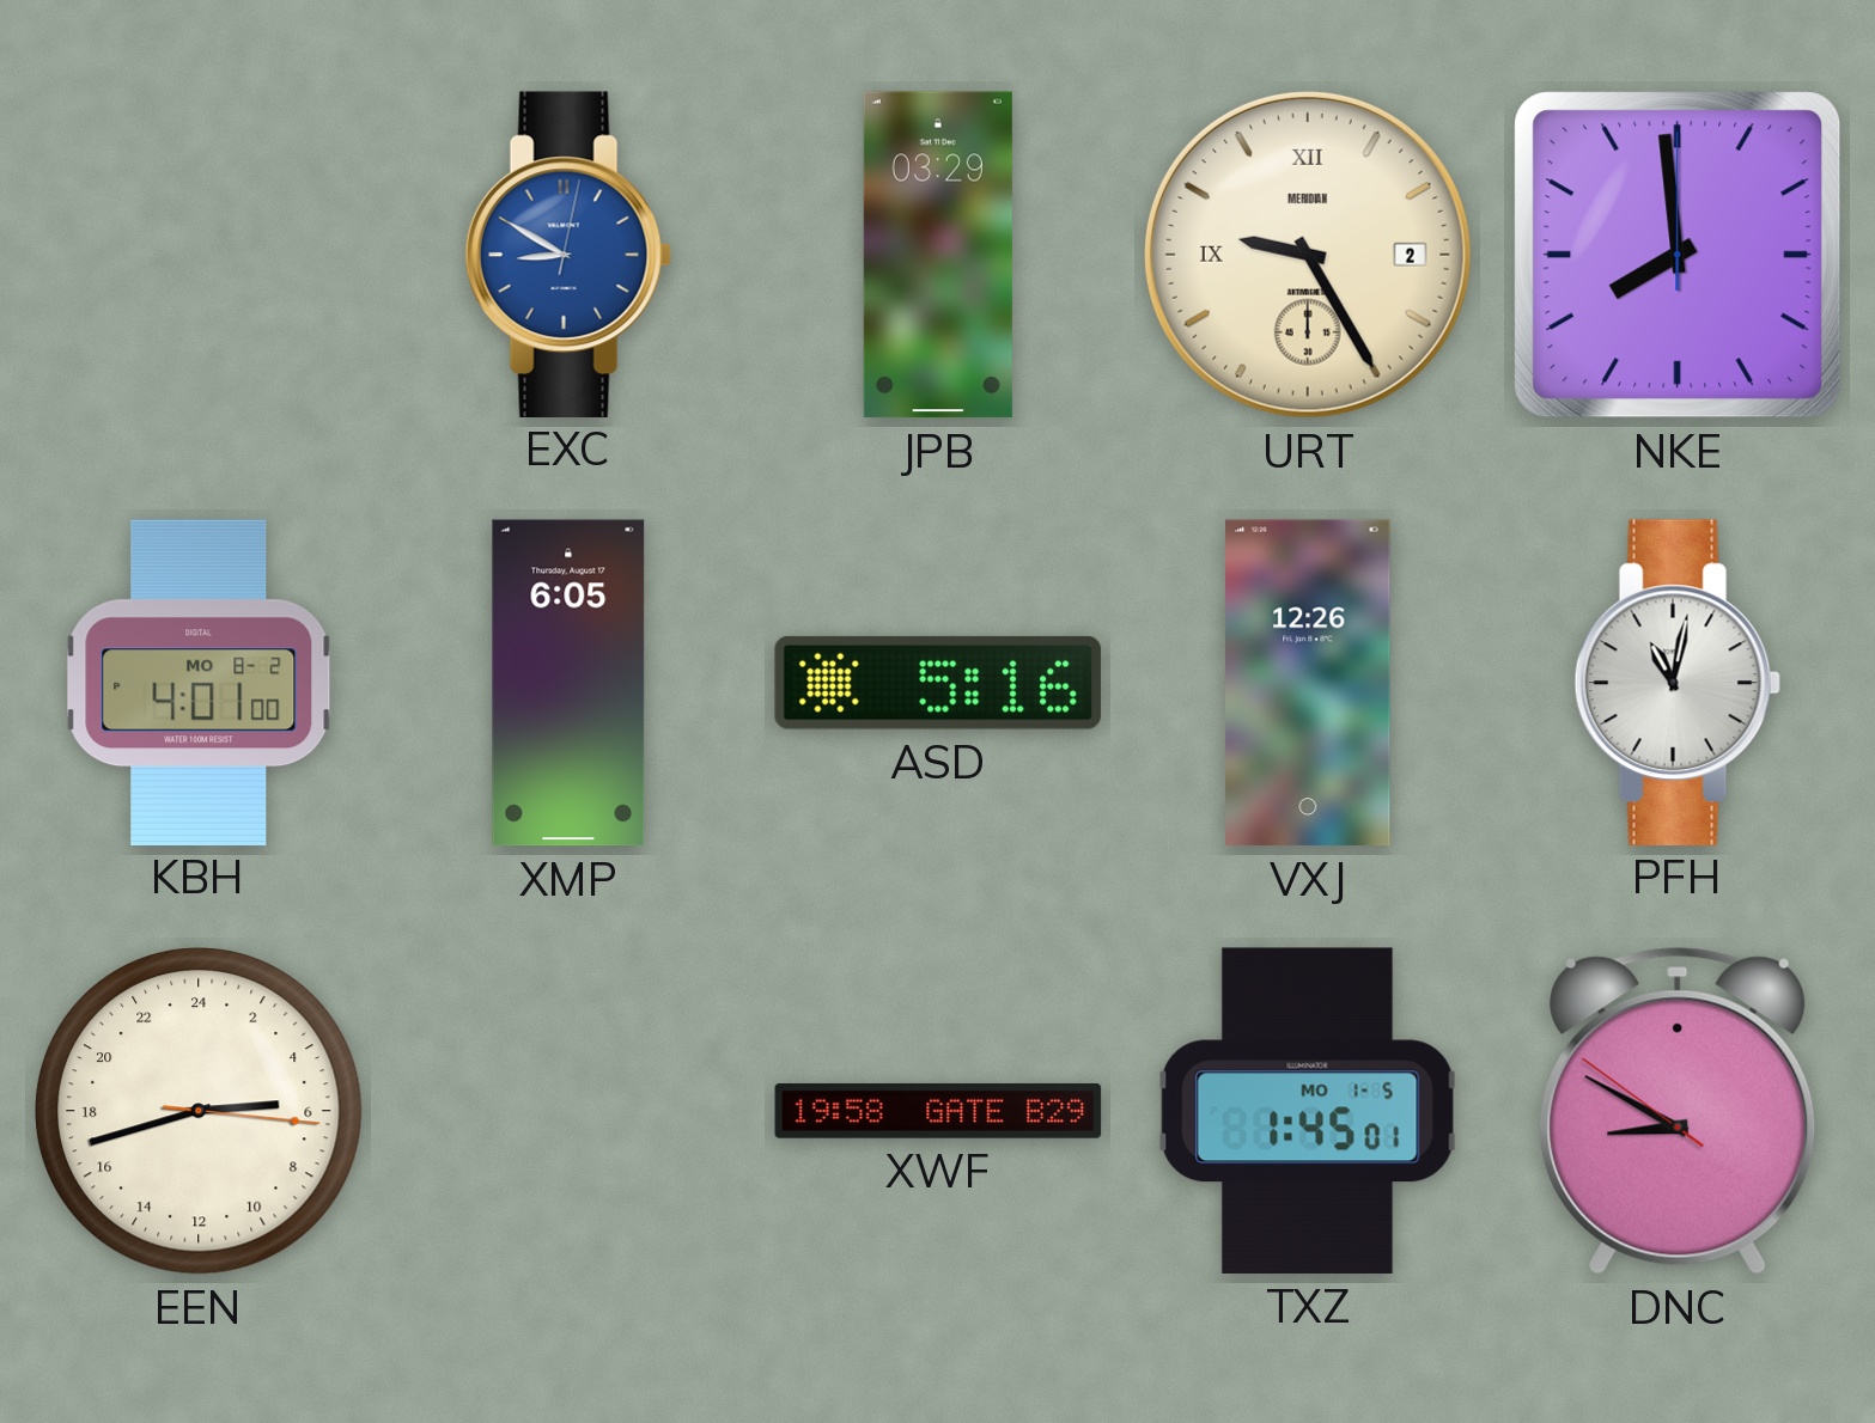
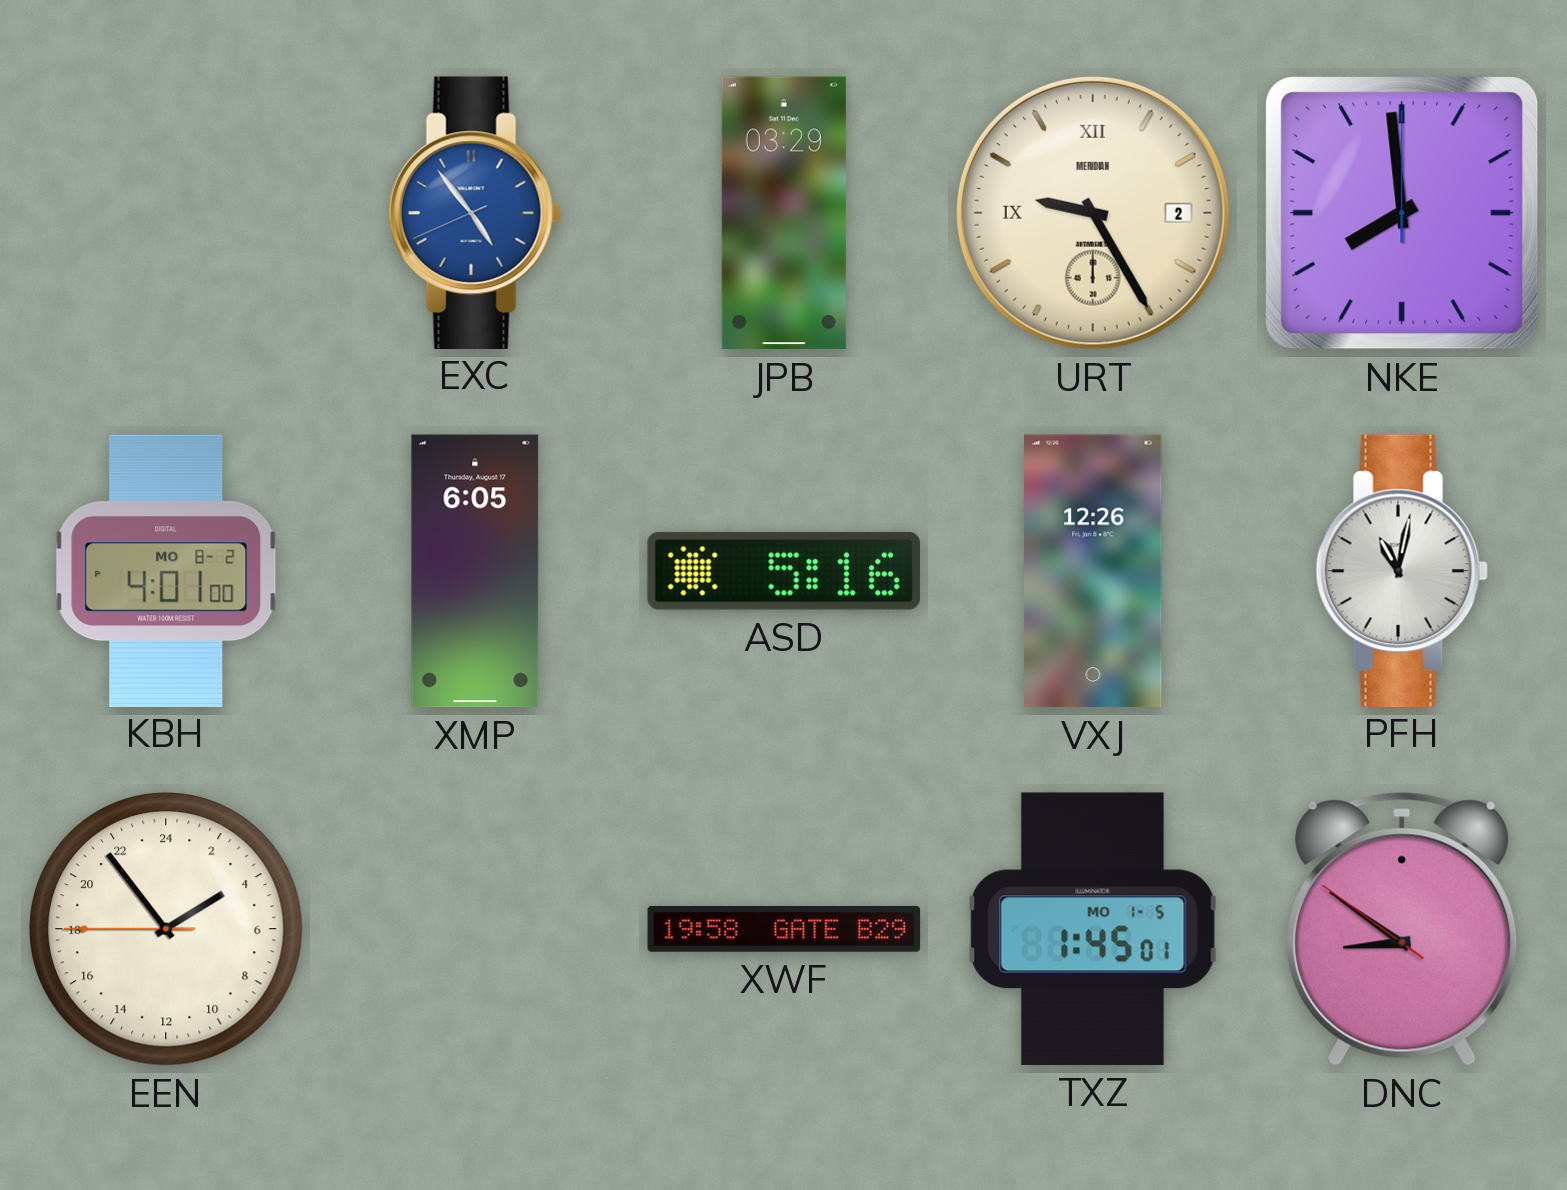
EXC: 8:50 -> 4:53 (475, 212)
EEN: 5:42 -> 3:53 (167, 930)
DNC: 8:49 -> 8:50 (1402, 929)
